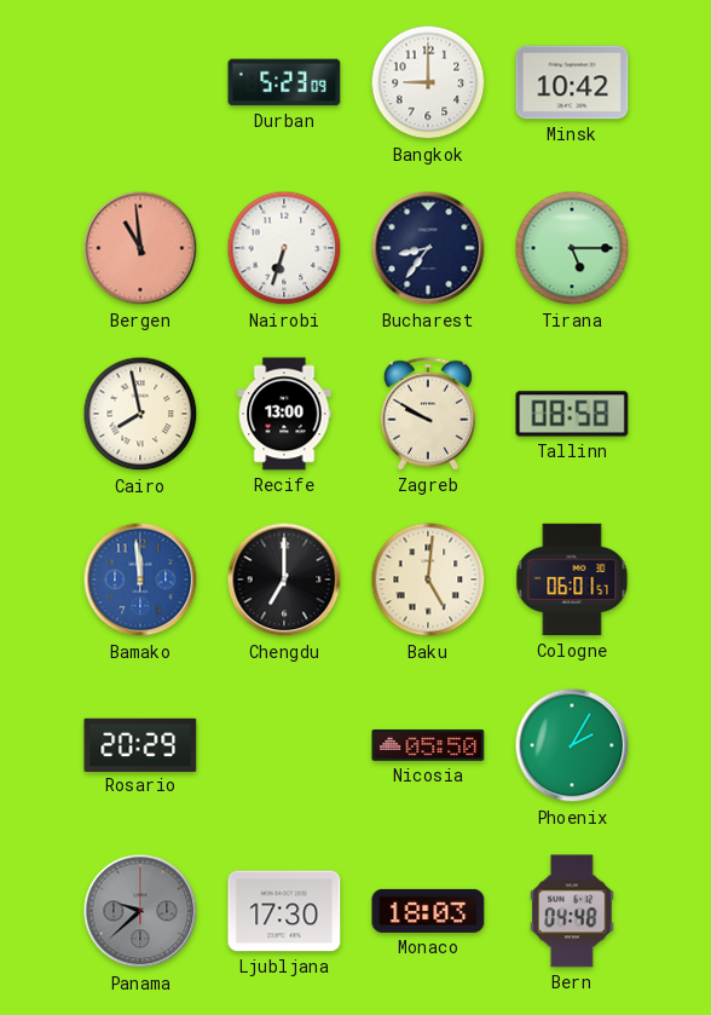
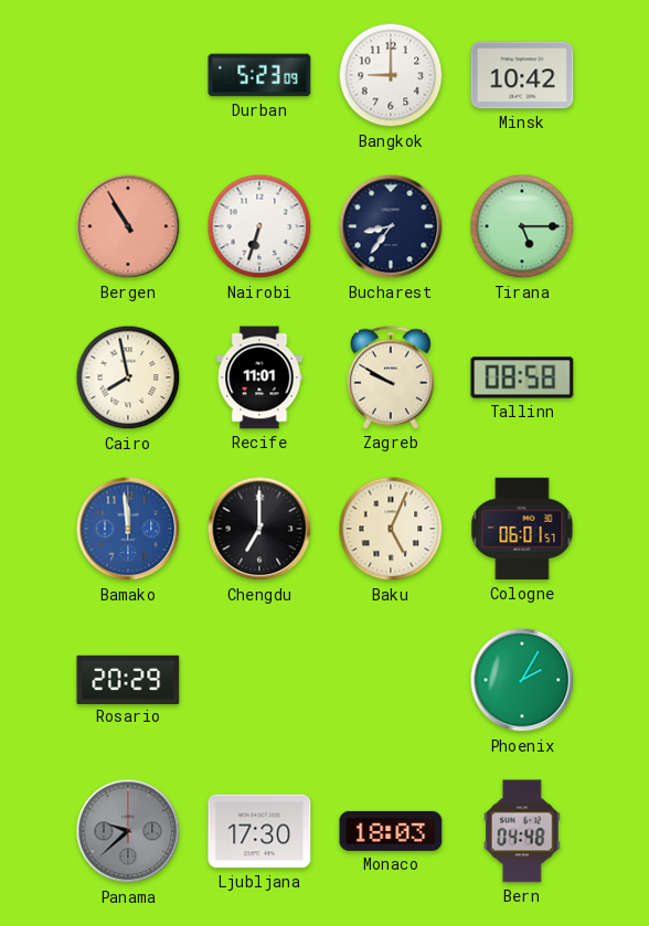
Bergen: 10:59 -> 10:55 (128, 226)
Recife: 13:00 -> 11:01 (259, 377)
Baku: 5:01 -> 5:04 (391, 529)
Nicosia: 05:50 -> none (428, 745)
